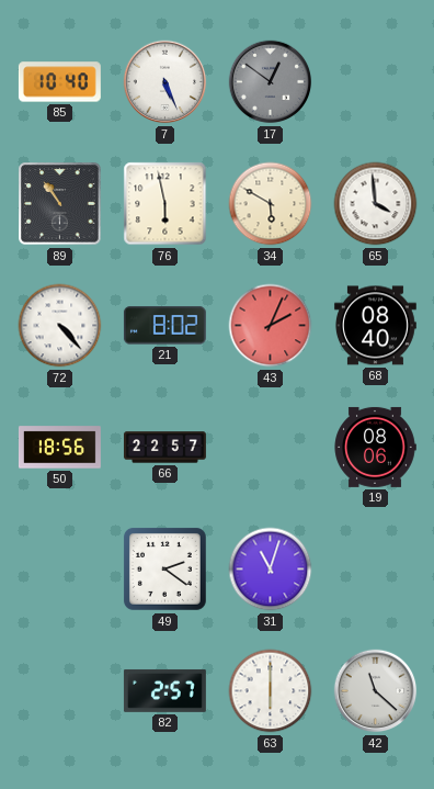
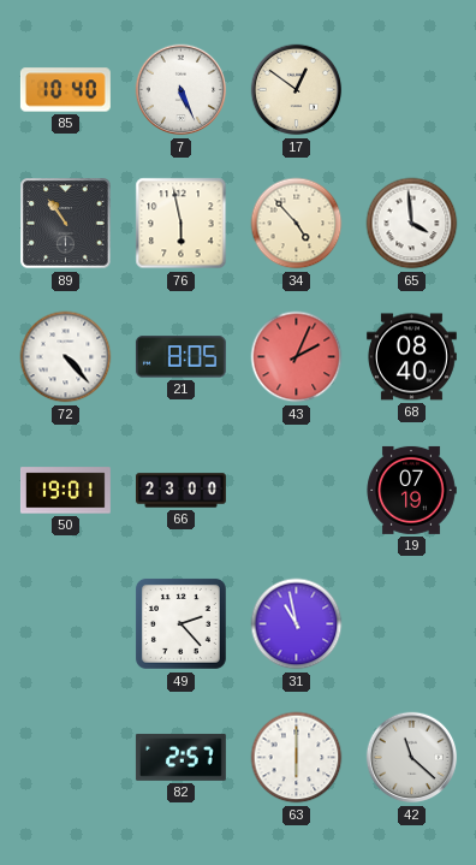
17 dial: grey -> cream (297, 90)
34: 5:50 -> 4:53 (297, 224)
21: 8:02 -> 8:05 (180, 357)
50: 18:56 -> 19:01 (65, 491)
66: 22:57 -> 23:00 (180, 491)
19: 08:06 -> 07:19 (411, 490)
49: 2:21 -> 2:23 (180, 623)
31: 11:03 -> 10:58 (297, 624)
